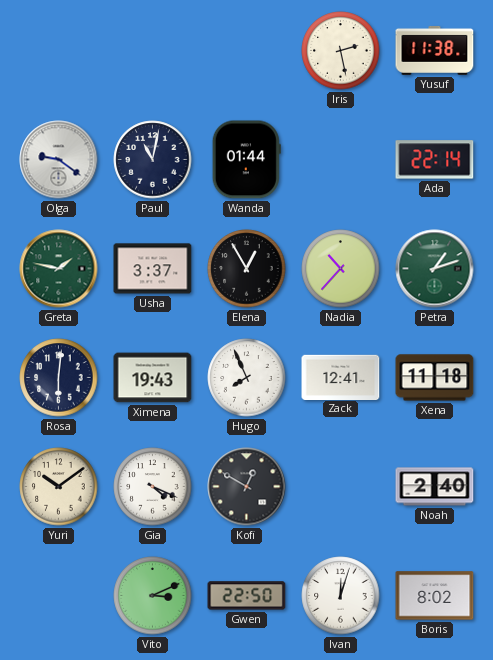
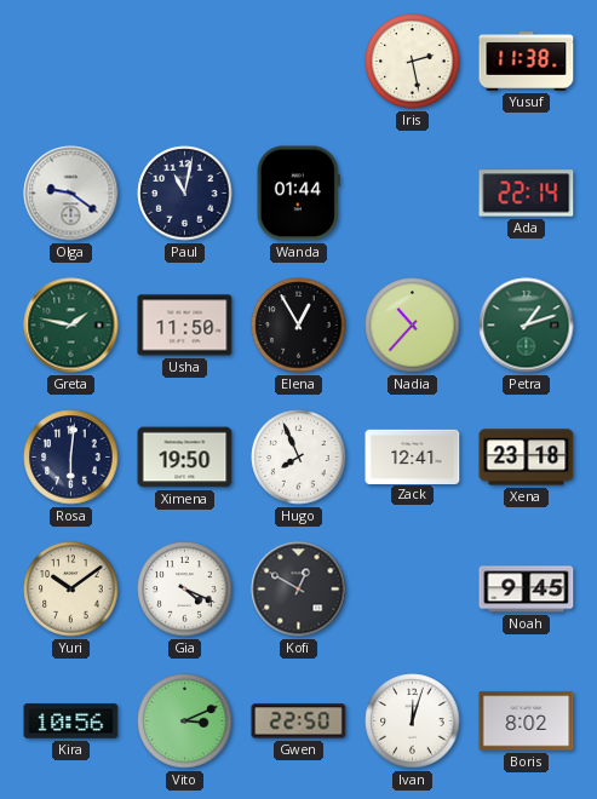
Usha: 3:37 -> 11:50 (185, 326)
Ximena: 19:43 -> 19:50 (185, 458)
Xena: 11:18 -> 23:18 (527, 458)
Noah: 2:40 -> 9:45 (527, 590)
Kira: none -> 10:56 (71, 722)
